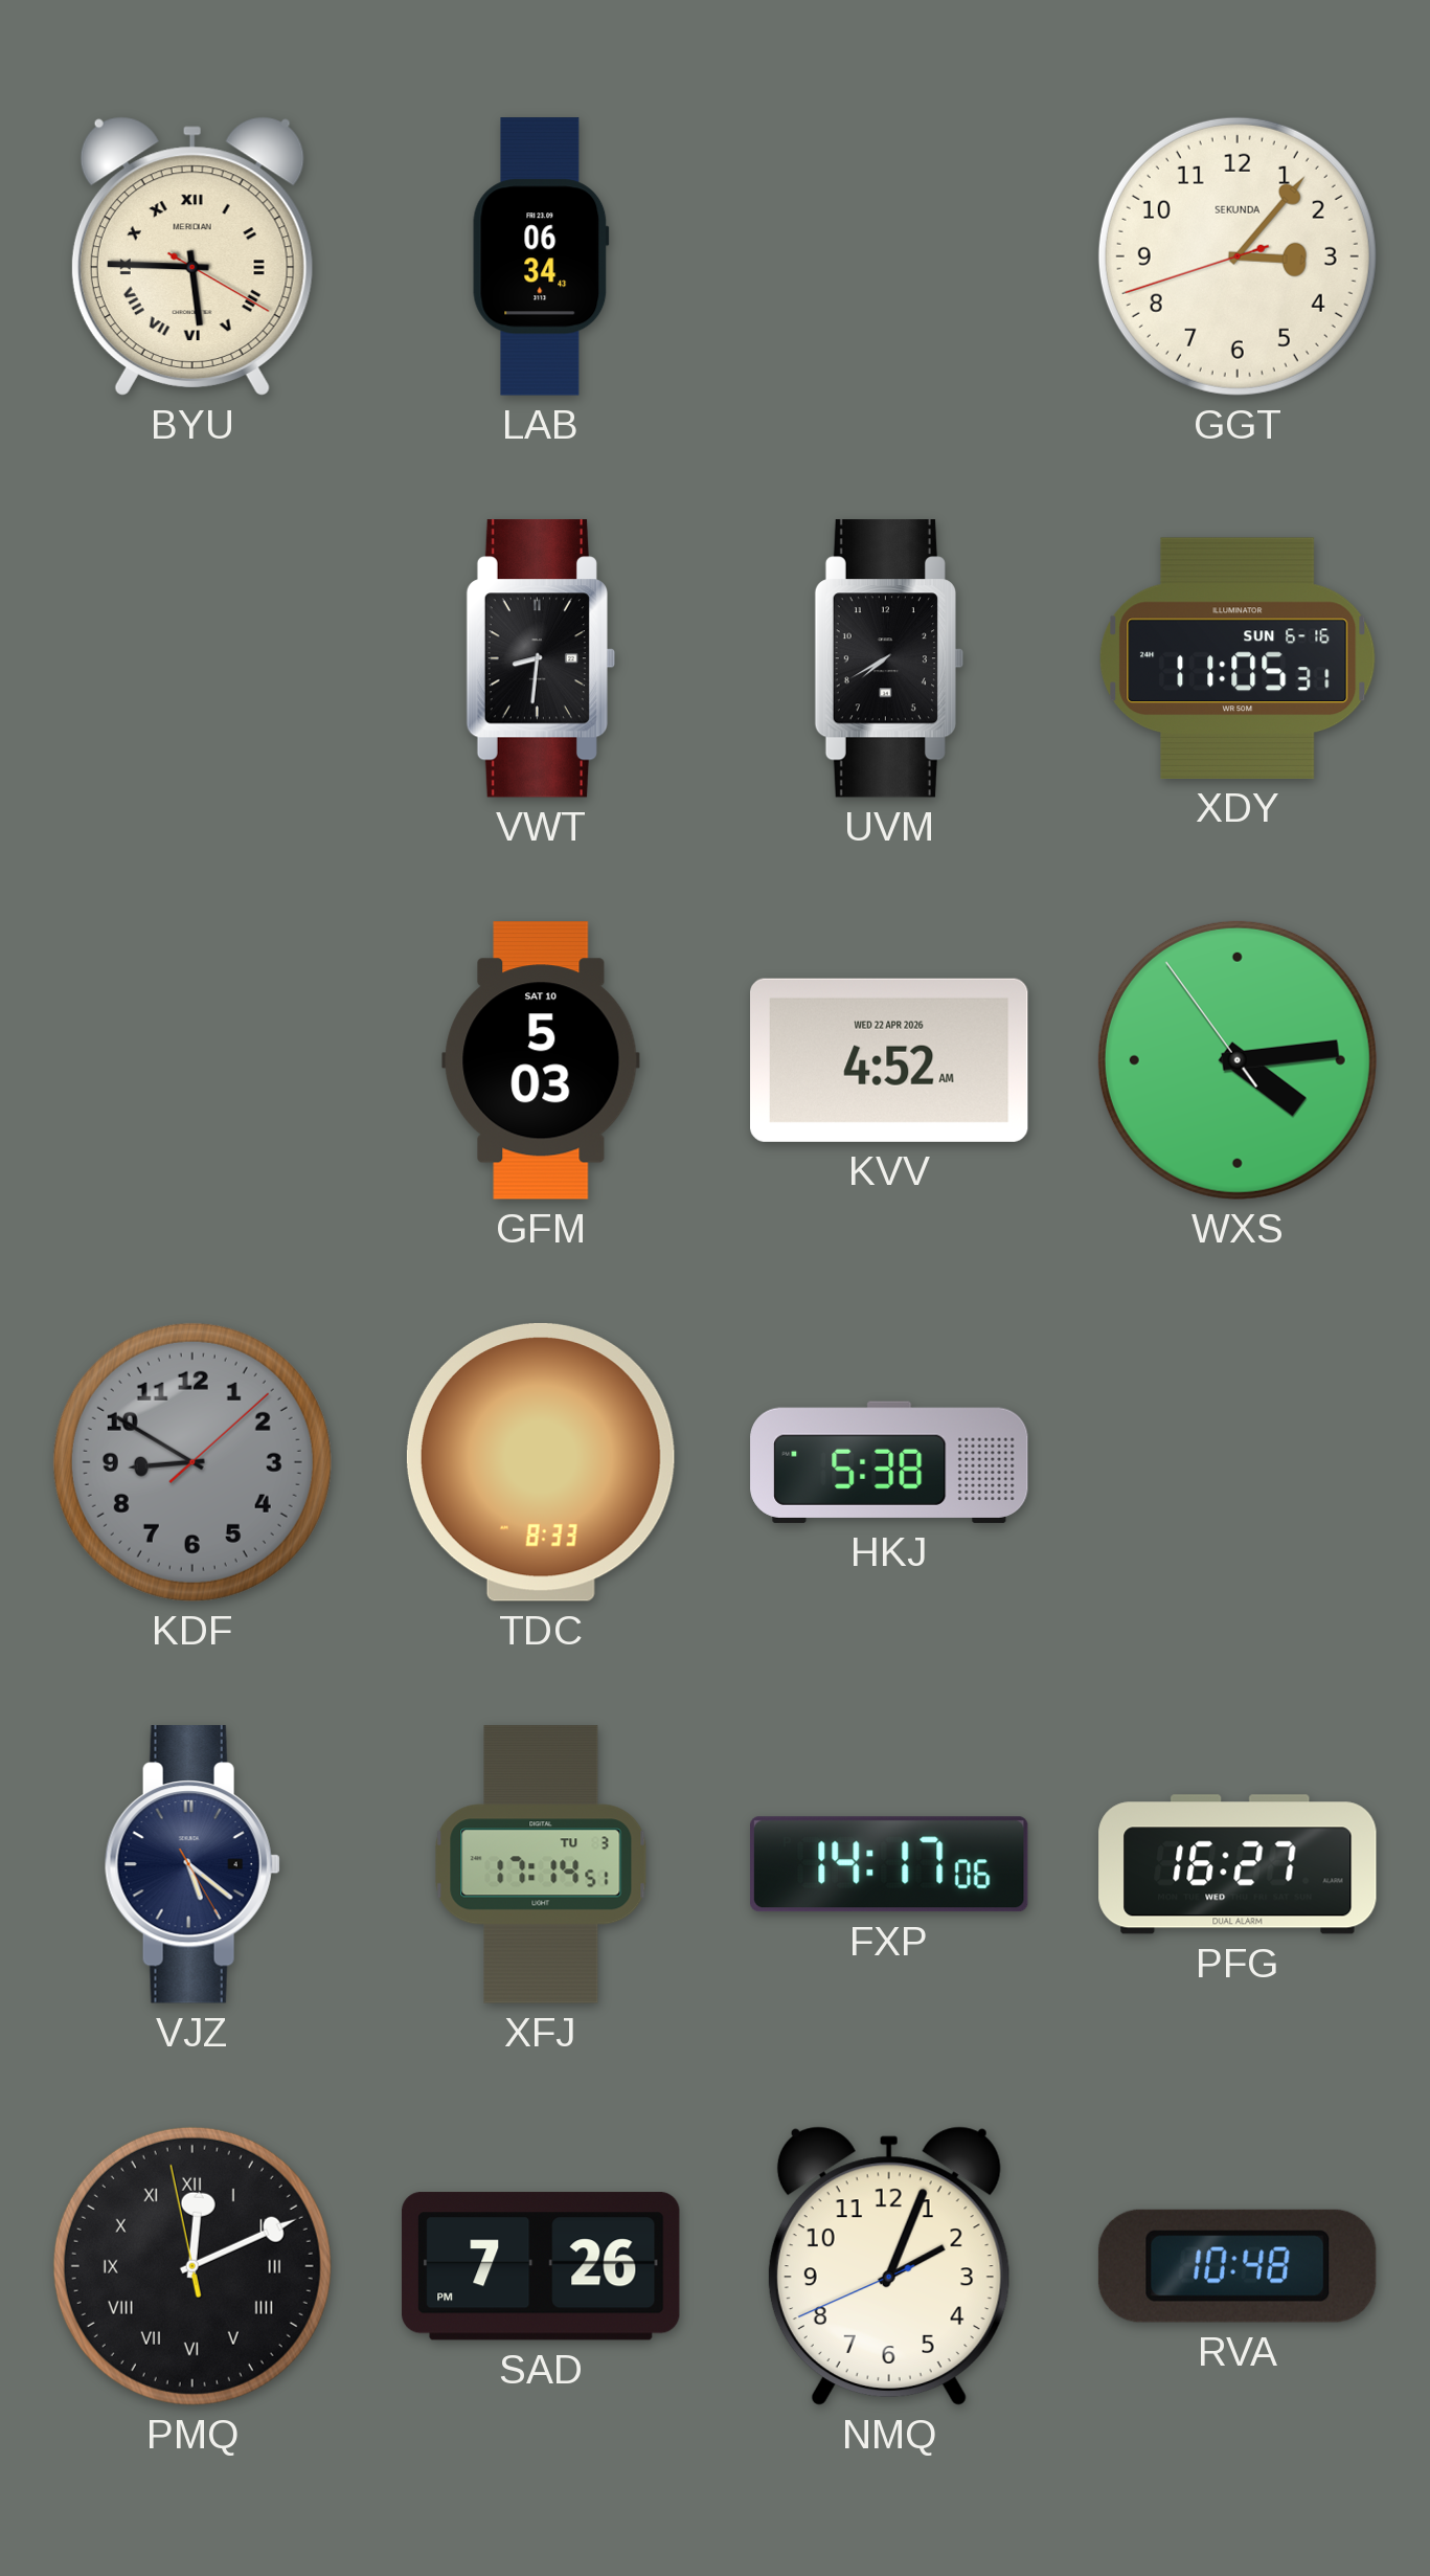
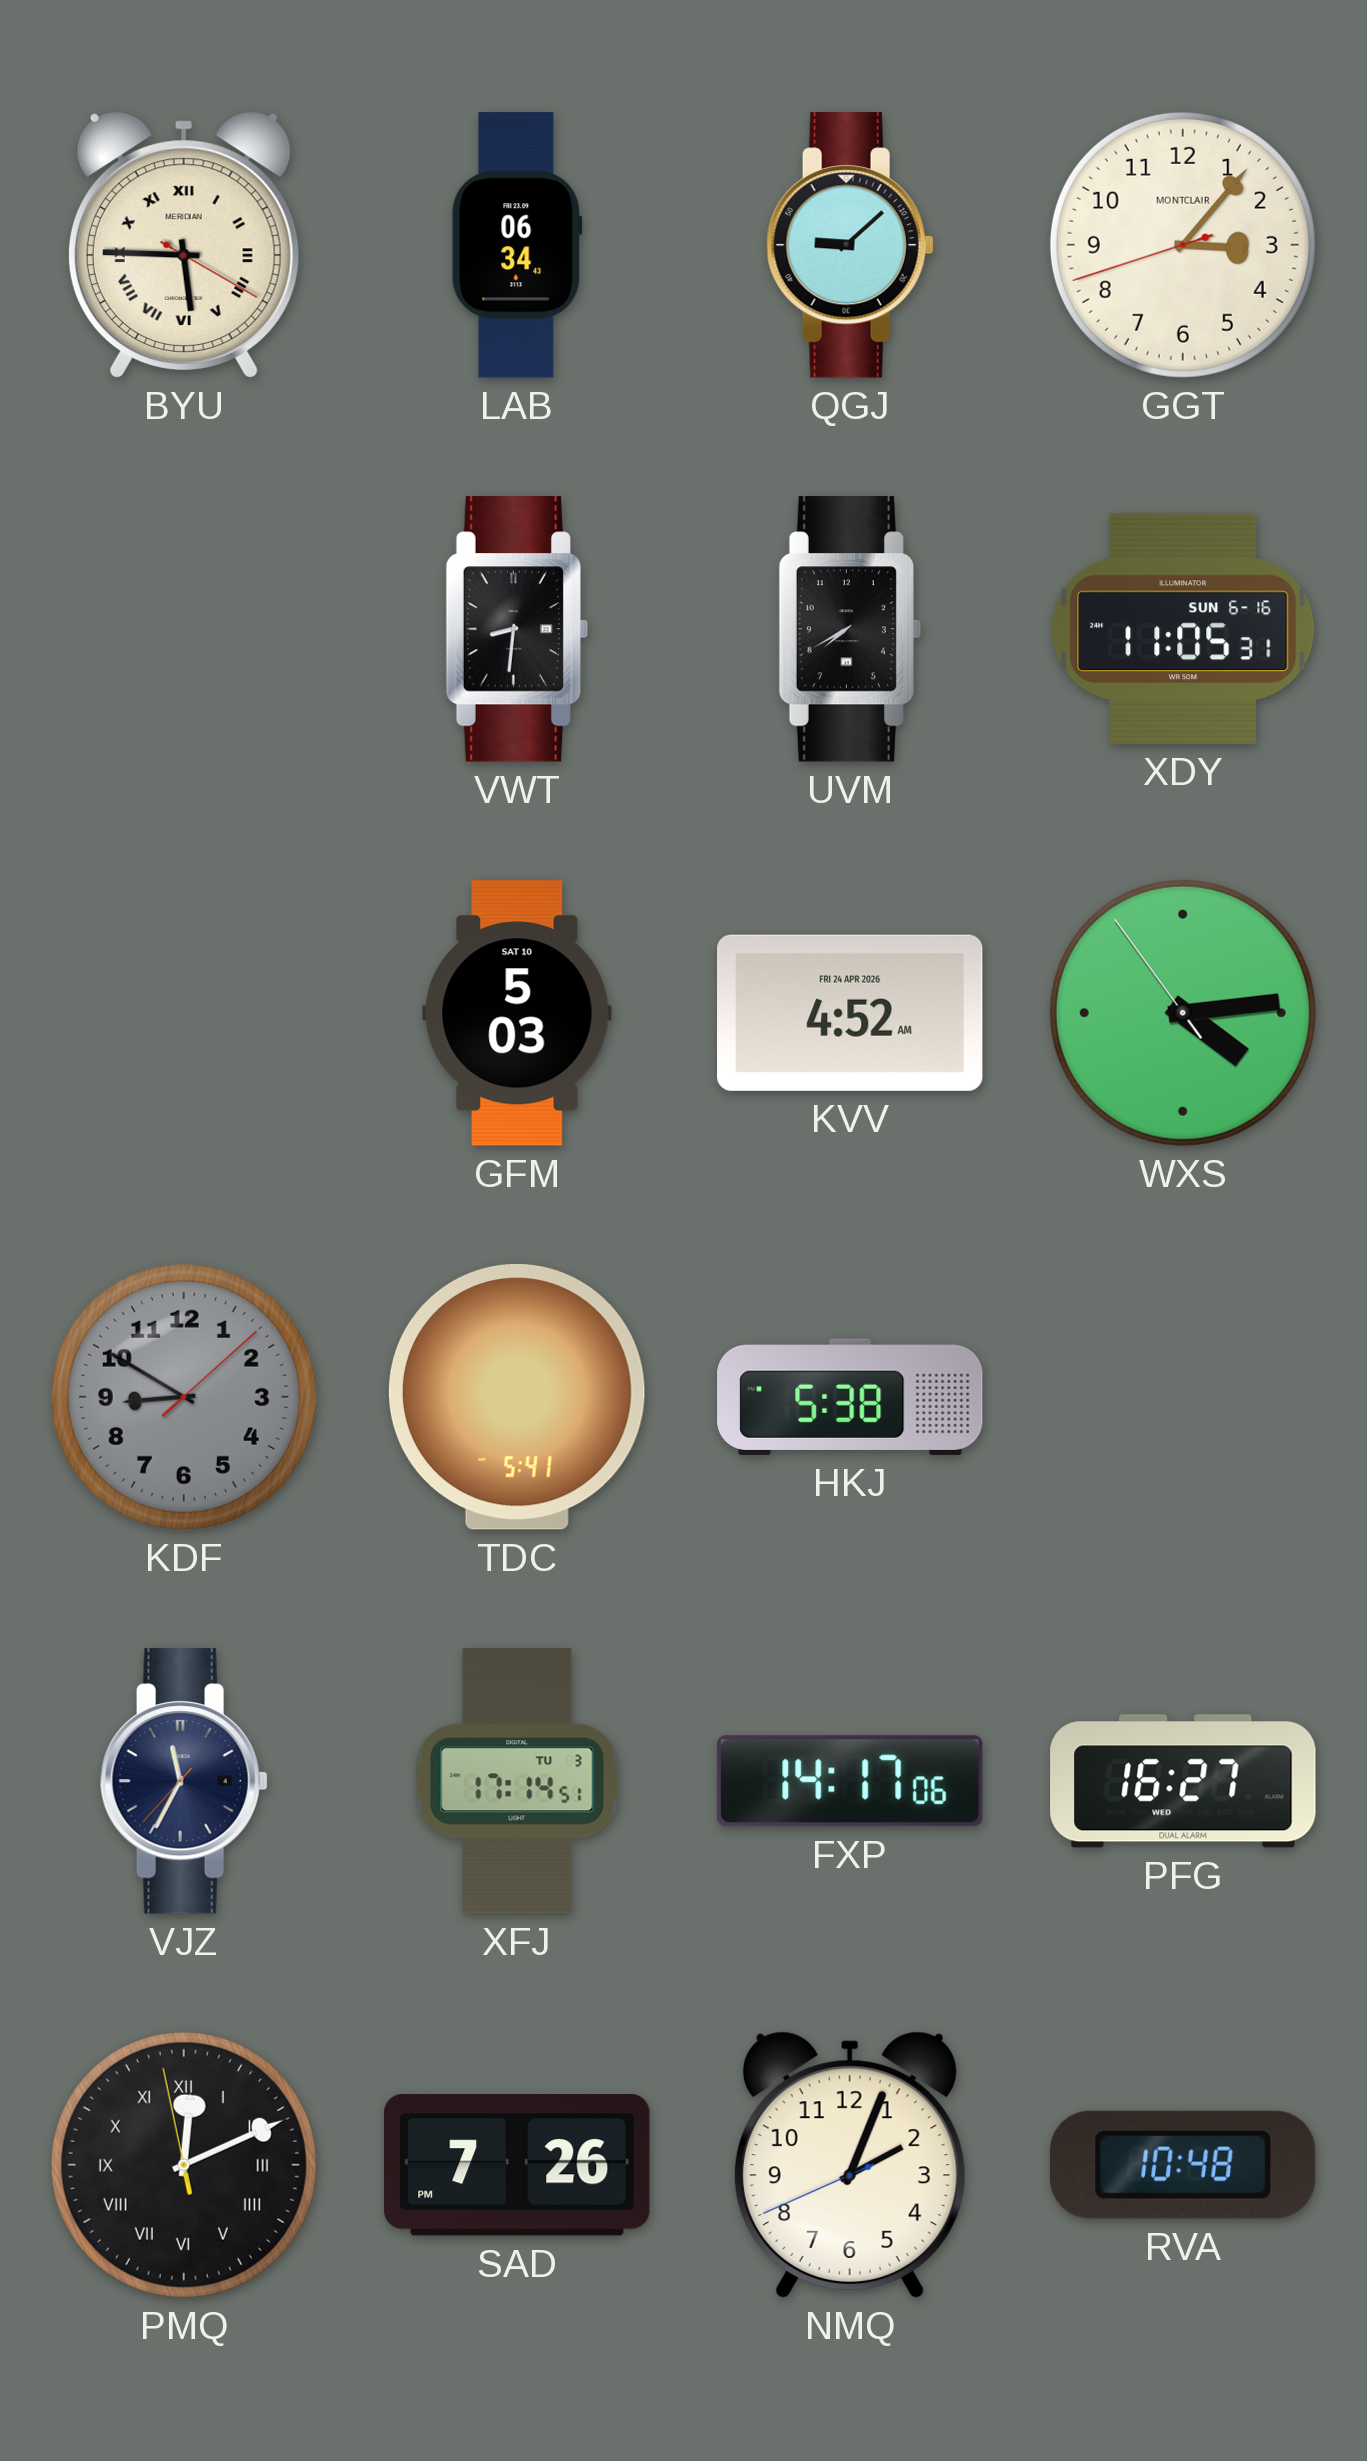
QGJ: none -> 9:08 (850, 245)
GGT brand: SEKUNDA -> MONTCLAIR (1183, 245)
KVV date: WED 22 APR 2026 -> FRI 24 APR 2026 (851, 1013)
TDC: 8:33 -> 5:41 (517, 1397)
VJZ: 5:21 -> 11:34 (184, 1781)
